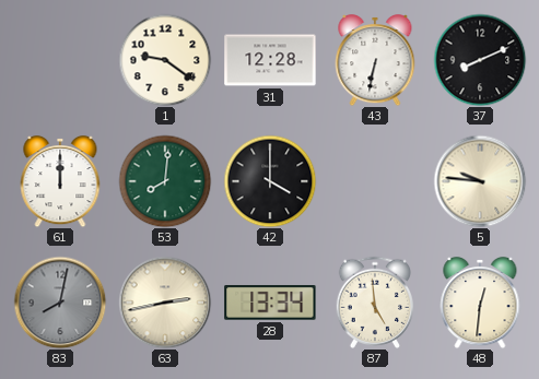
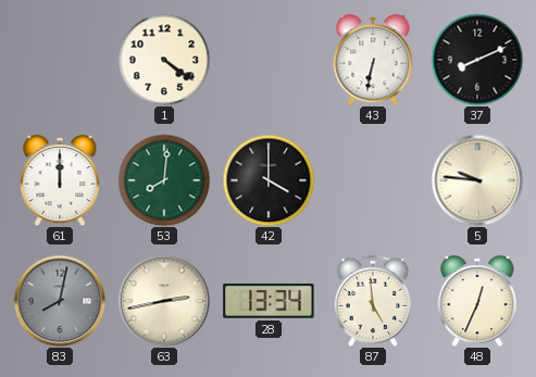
1: 9:21 -> 4:21 (164, 60)
31: 12:28 -> none (270, 60)
48: 12:31 -> 12:34 (477, 301)
